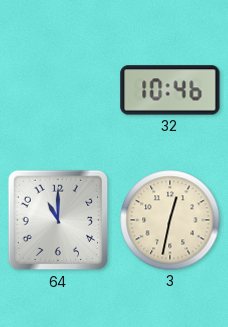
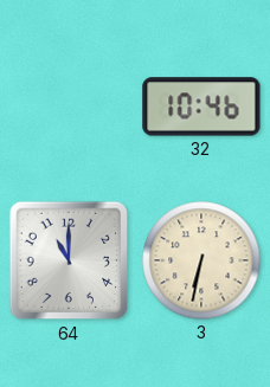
3: 12:32 -> 6:32 (201, 260)
